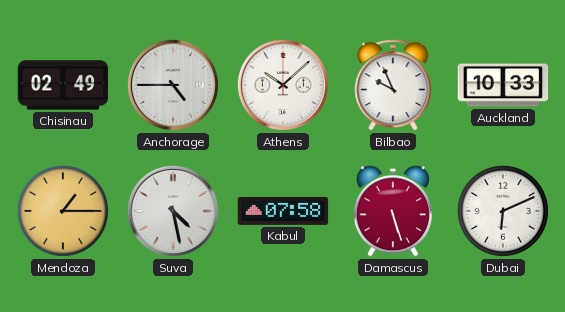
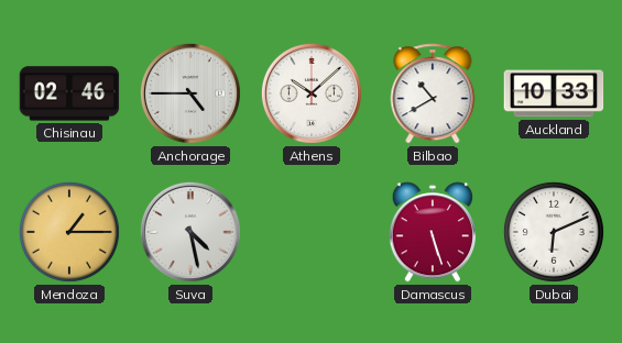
Chisinau: 02:49 -> 02:46 (69, 93)
Bilbao: 9:56 -> 10:40 (433, 93)
Kabul: 07:58 -> none (283, 211)
